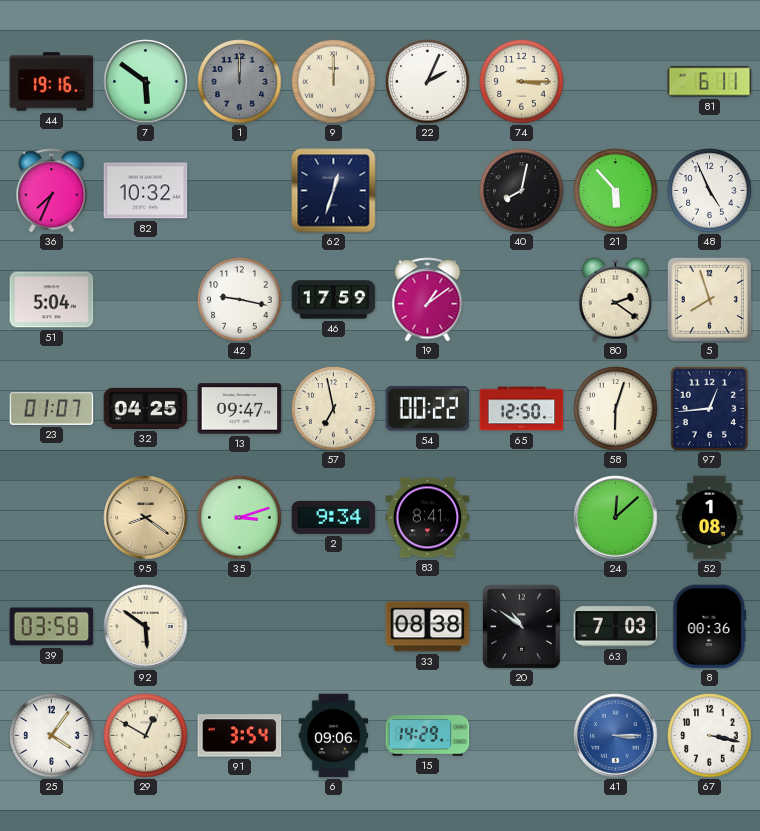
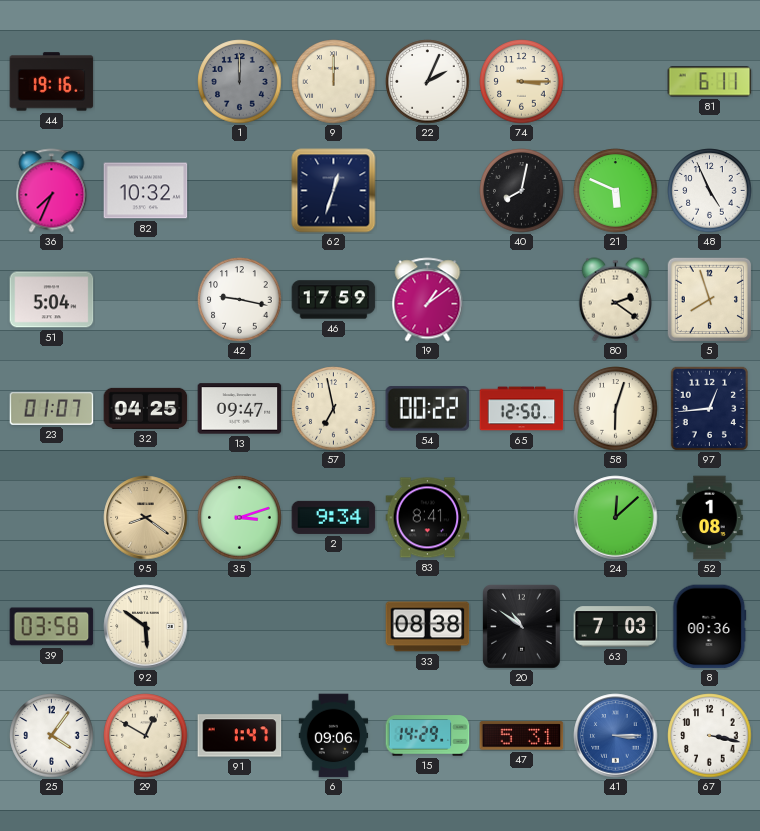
7: 5:51 -> none (146, 82)
21: 5:53 -> 5:49 (616, 191)
91: 3:54 -> 1:47 (240, 736)
47: none -> 5:31 (522, 736)
